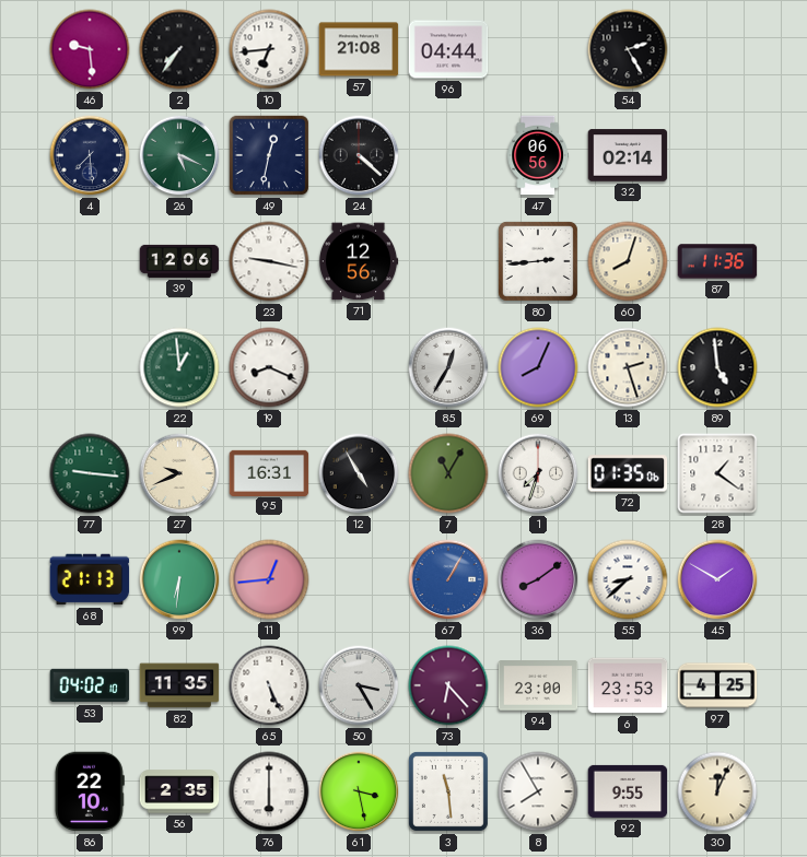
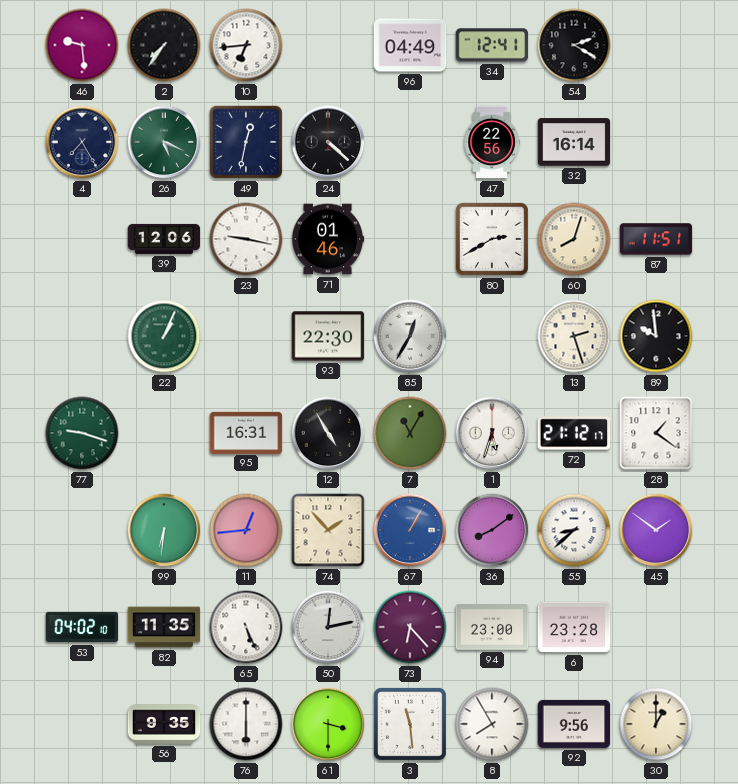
57: 21:08 -> none (359, 49)
96: 04:44 -> 04:49 (410, 45)
34: none -> 12:41 (492, 45)
54: 2:25 -> 2:20 (574, 45)
4: 7:29 -> 7:25 (82, 142)
47: 06:56 -> 22:56 (491, 142)
32: 02:14 -> 16:14 (574, 142)
71: 12:56 -> 01:46 (328, 239)
80: 2:44 -> 2:40 (492, 239)
87: 11:36 -> 11:51 (656, 239)
22: 12:59 -> 1:04 (164, 336)
19: 8:19 -> none (269, 367)
93: none -> 22:30 (328, 336)
69: 8:04 -> none (538, 367)
89: 4:59 -> 9:59 (656, 336)
77: 9:16 -> 9:18 (82, 433)
27: 9:41 -> none (179, 473)
1: 7:33 -> 5:33 (492, 433)
72: 01:35 -> 21:12 (574, 433)
68: 21:13 -> none (90, 579)
74: none -> 1:53 (328, 530)
45: 1:50 -> 1:51 (656, 530)
50: 3:25 -> 12:13 (328, 627)
6: 23:53 -> 23:28 (574, 627)
97: 4:25 -> none (717, 685)
86: 22:10 -> none (90, 791)
56: 2:35 -> 9:35 (164, 724)
61: 3:28 -> 3:30 (328, 724)
92: 9:55 -> 9:56 (574, 724)
30: 12:04 -> 1:00 (656, 724)
